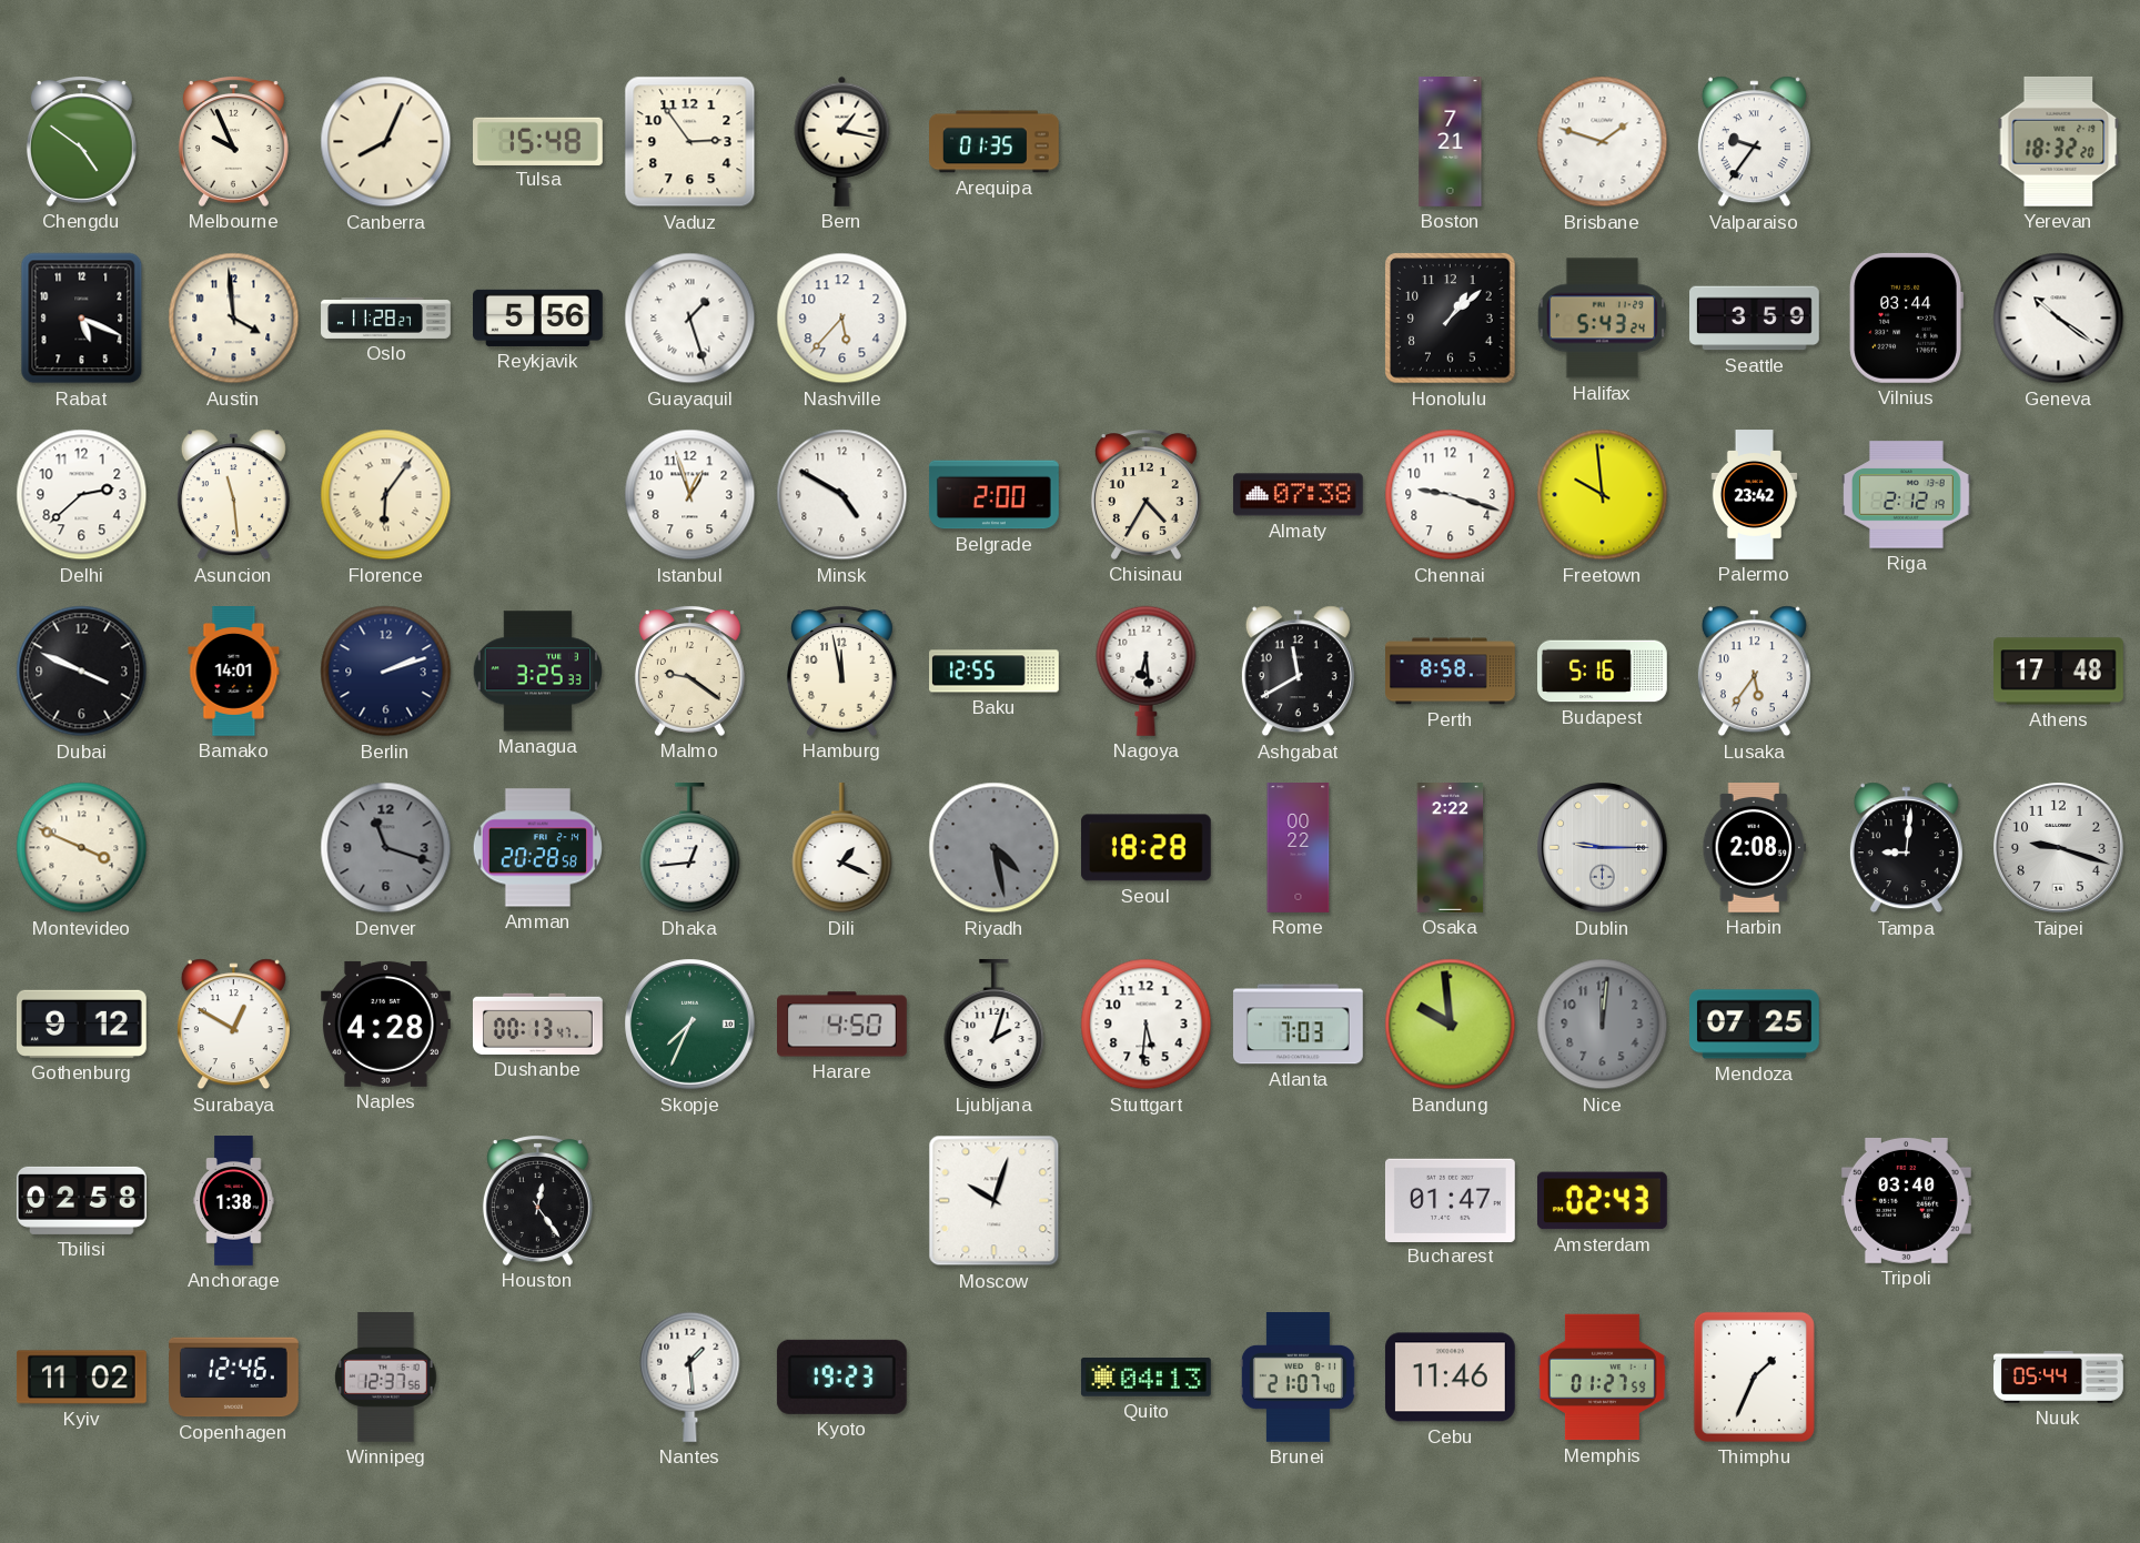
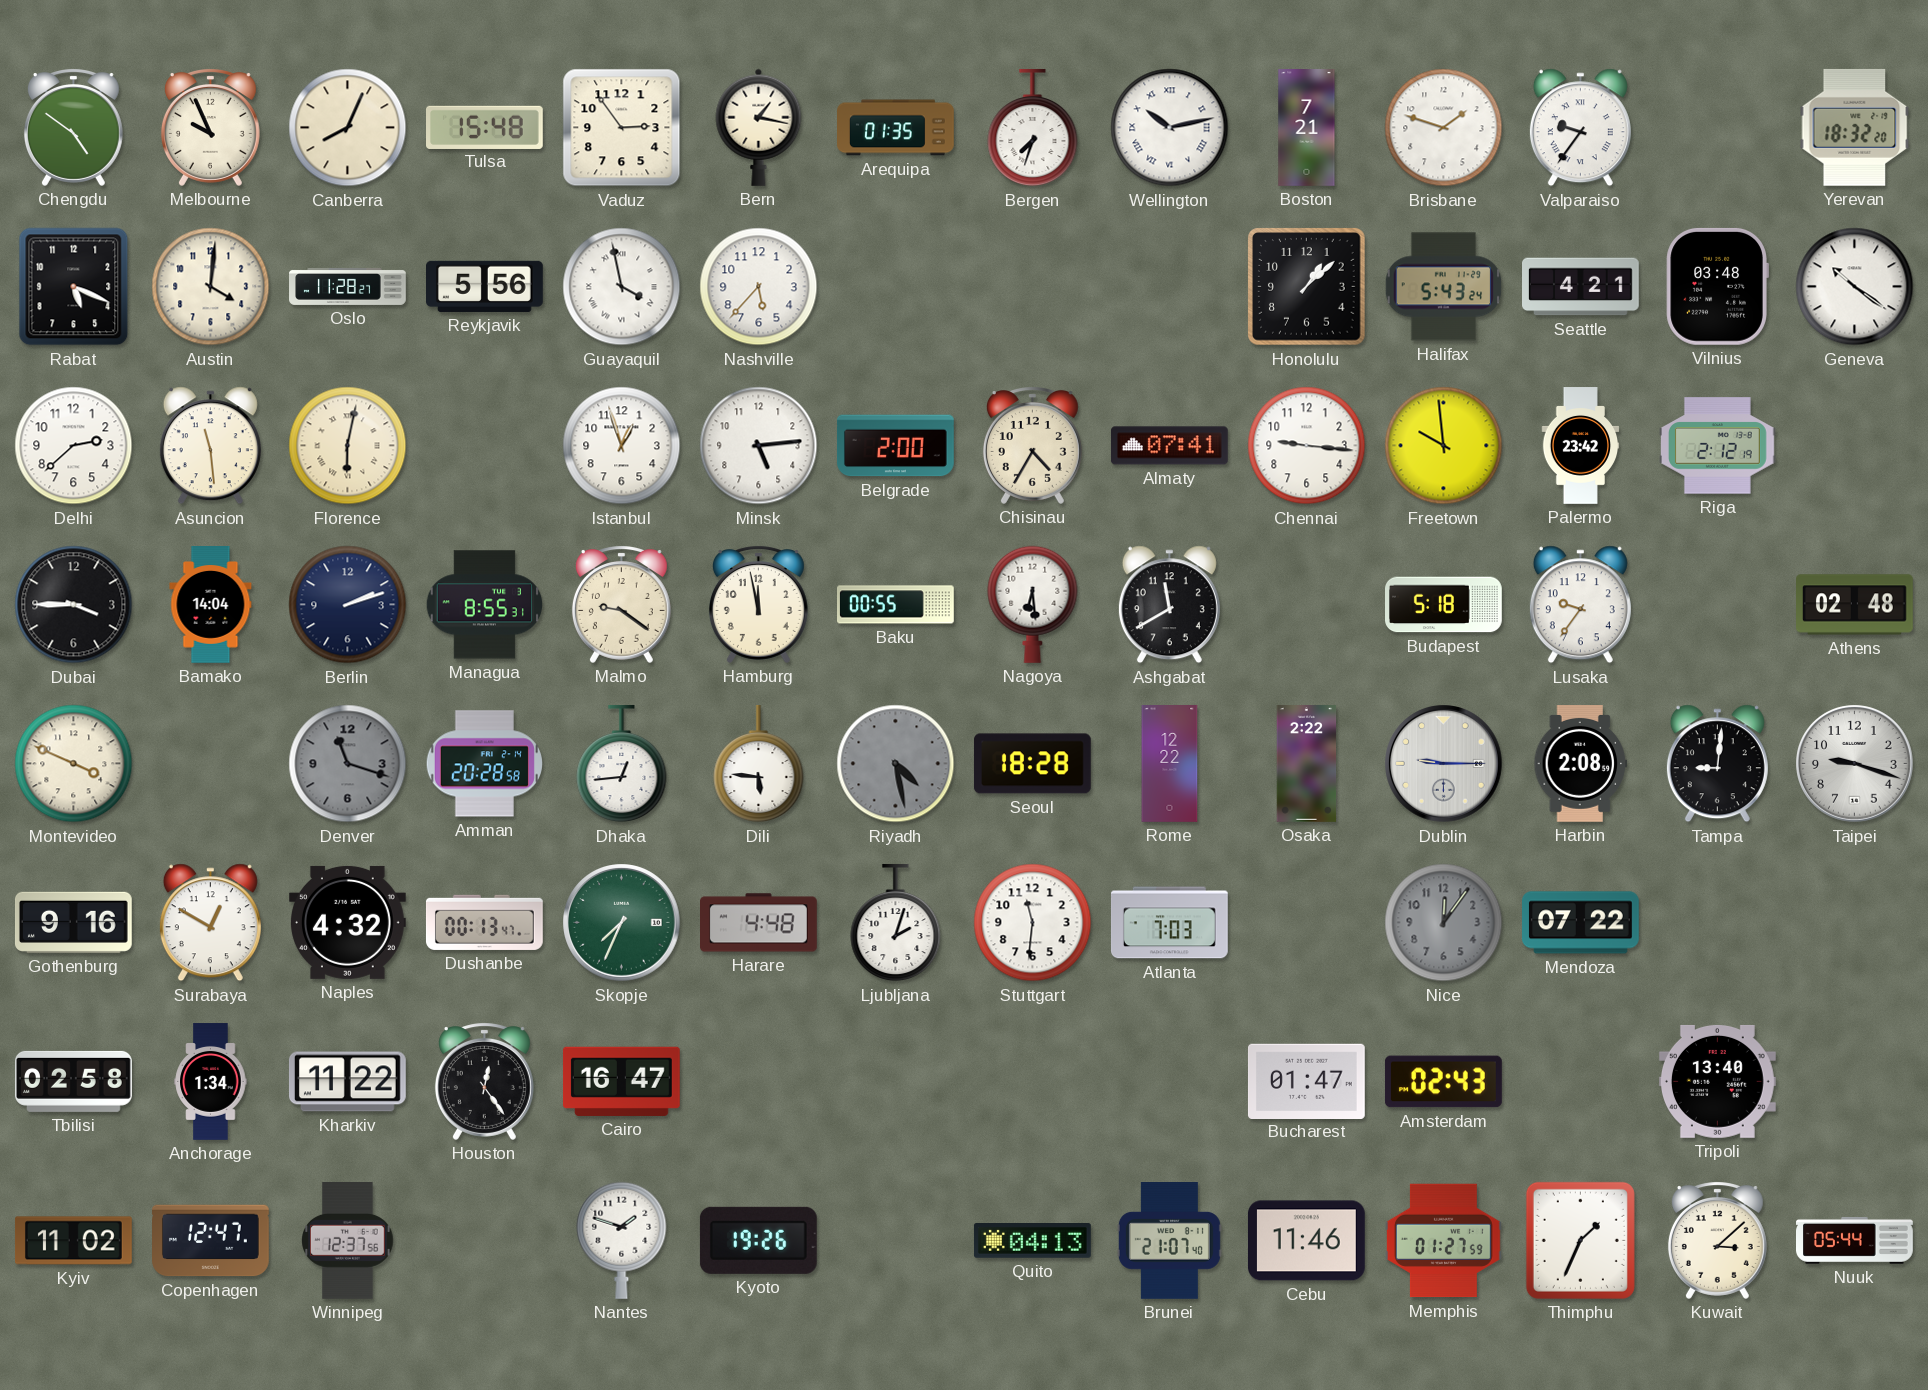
Bergen: none -> 7:33 (1033, 128)
Wellington: none -> 10:13 (1170, 128)
Austin: 3:59 -> 4:01 (211, 287)
Guayaquil: 1:27 -> 3:58 (622, 287)
Seattle: 3:59 -> 4:21 (1581, 287)
Vilnius: 03:44 -> 03:48 (1717, 286)
Florence: 6:06 -> 6:02 (348, 446)
Minsk: 4:50 -> 5:14 (759, 446)
Almaty: 07:38 -> 07:41 (1169, 446)
Chennai: 9:18 -> 9:16 (1307, 446)
Dubai: 3:49 -> 3:45 (74, 605)
Bamako: 14:01 -> 14:04 (211, 605)
Managua: 3:25 -> 8:55 (485, 605)
Baku: 12:55 -> 00:55 (896, 605)
Perth: 8:58 -> none (1451, 672)
Budapest: 5:16 -> 5:18 (1444, 605)
Lusaka: 5:36 -> 9:36 (1580, 605)
Athens: 17:48 -> 02:48 (1855, 605)
Dili: 1:19 -> 5:46 (759, 764)
Rome: 00:22 -> 12:22 (1170, 764)
Gothenburg: 9:12 -> 9:16 (73, 922)
Naples: 4:28 -> 4:32 (347, 922)
Harare: 4:50 -> 4:48 (759, 923)
Stuttgart: 5:31 -> 11:31 (1033, 923)
Bandung: 9:59 -> none (1451, 1025)
Nice: 12:01 -> 12:06 (1444, 923)
Mendoza: 07:25 -> 07:22 (1581, 923)
Anchorage: 1:38 -> 1:34 (211, 1082)
Kharkiv: none -> 11:22 (347, 1082)
Cairo: none -> 16:47 (621, 1081)
Moscow: 10:03 -> none (995, 1201)
Tripoli: 03:40 -> 13:40 (1717, 1081)
Copenhagen: 12:46 -> 12:47 (211, 1241)
Nantes: 1:29 -> 1:48 (622, 1240)
Kyoto: 19:23 -> 19:26 (758, 1240)
Kuwait: none -> 3:08 (1717, 1240)
